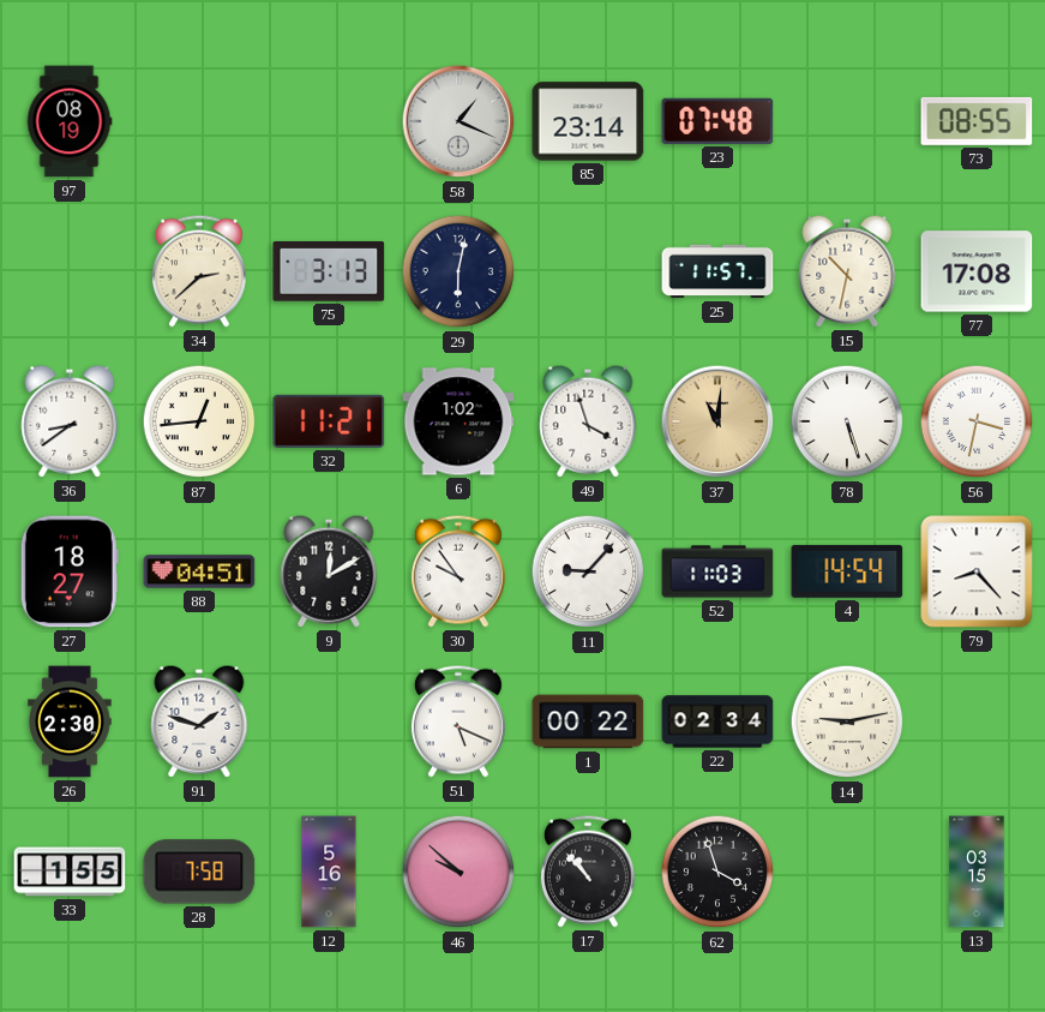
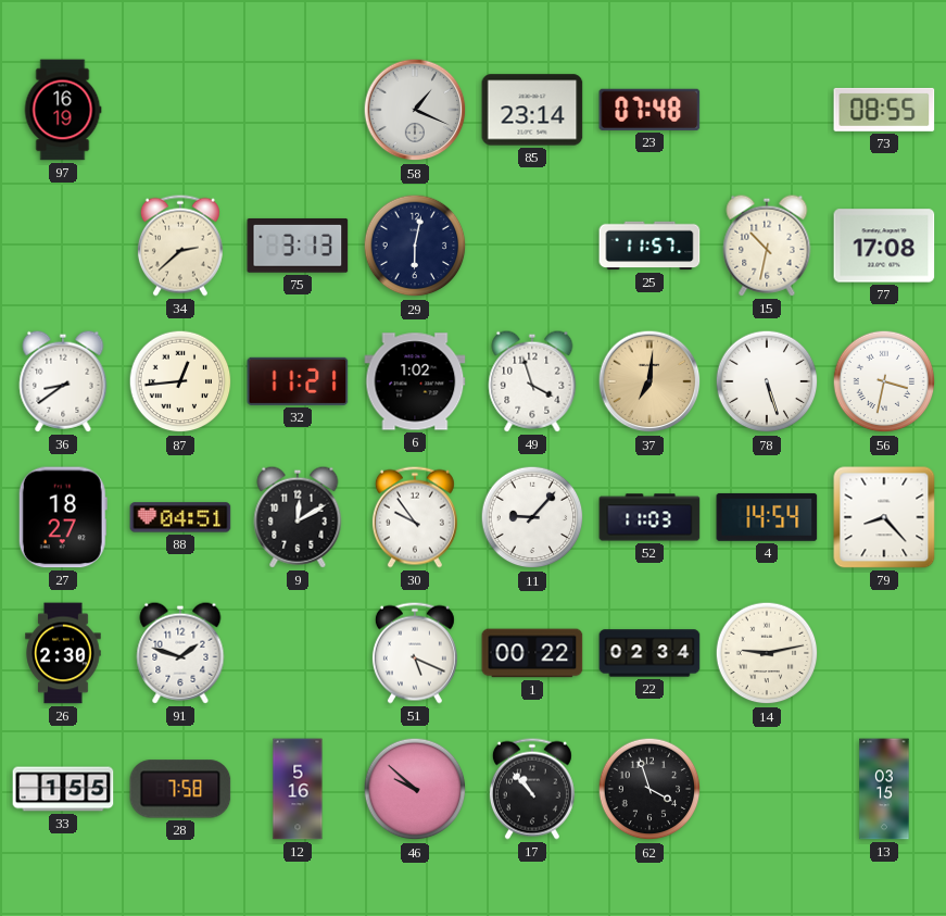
97: 08:19 -> 16:19 (63, 110)
37: 11:01 -> 7:01 (649, 381)
